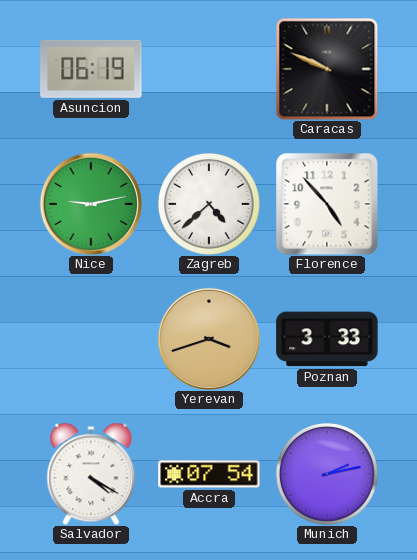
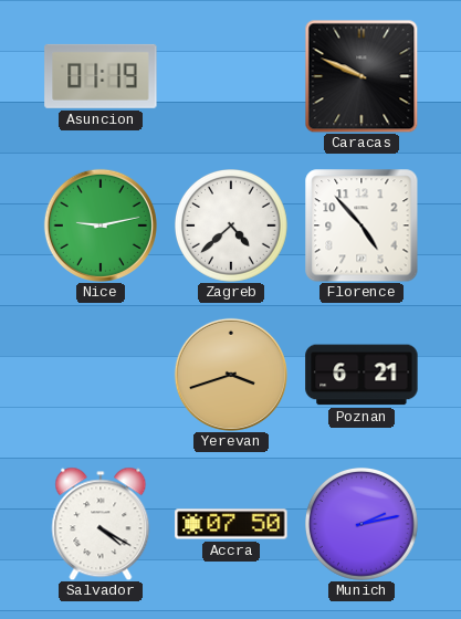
Asuncion: 06:19 -> 01:19 (101, 76)
Poznan: 3:33 -> 6:21 (362, 375)
Accra: 07:54 -> 07:50 (231, 524)
